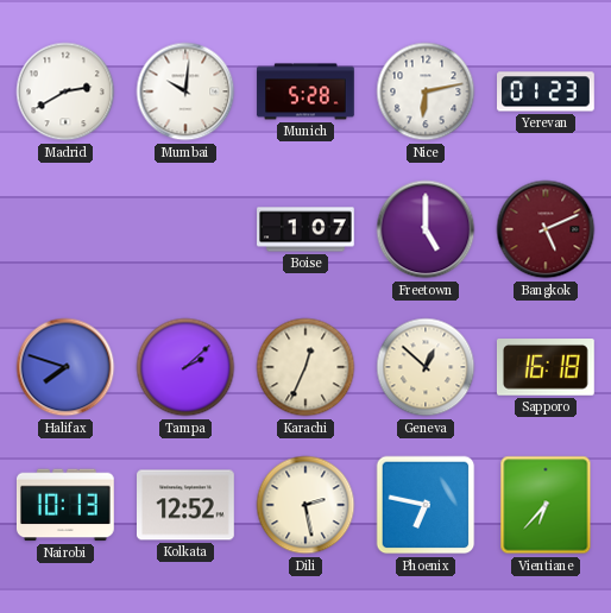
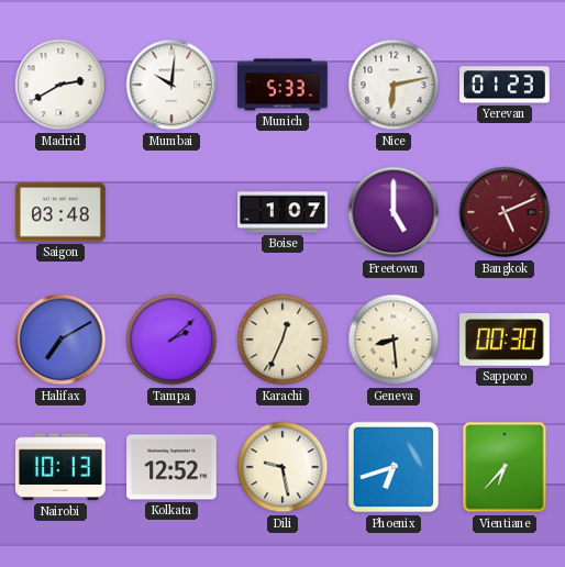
Munich: 5:28 -> 5:33 (282, 85)
Saigon: none -> 03:48 (62, 212)
Halifax: 7:48 -> 7:10 (60, 340)
Geneva: 12:52 -> 8:29 (394, 340)
Sapporo: 16:18 -> 00:30 (505, 341)
Dili: 2:28 -> 9:28 (282, 467)
Phoenix: 6:47 -> 6:42 (394, 467)
